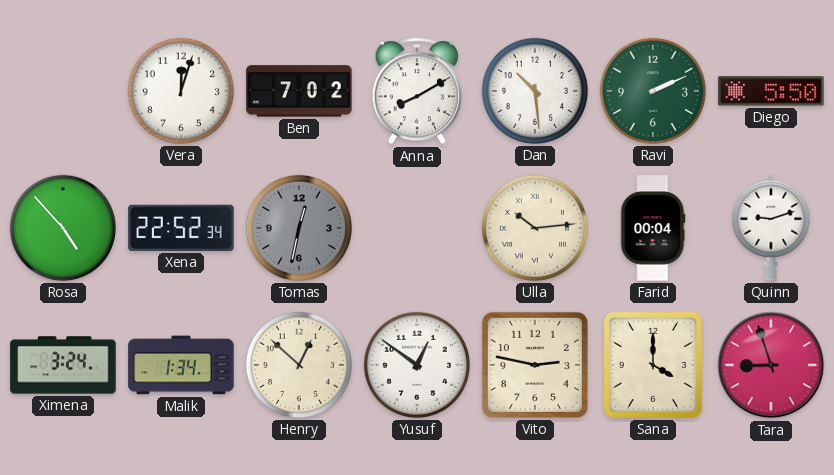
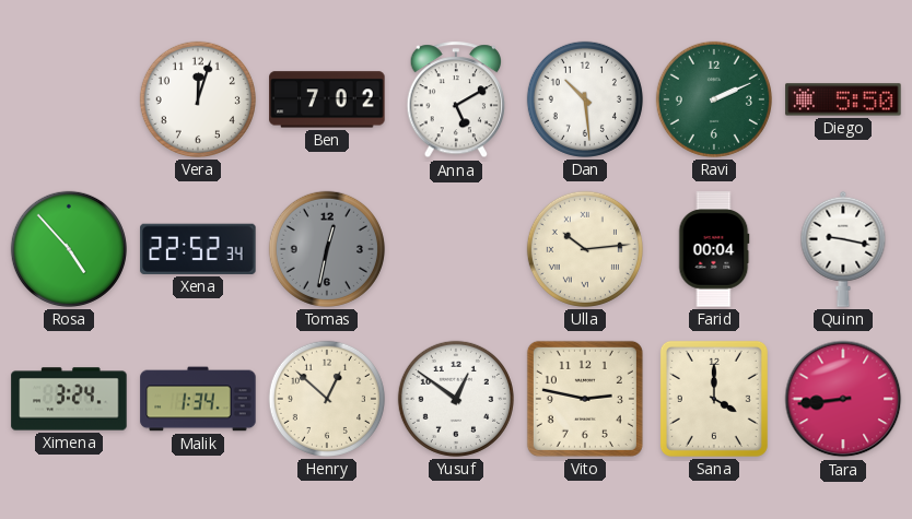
Anna: 8:10 -> 5:10 (456, 101)
Quinn: 9:12 -> 9:17 (843, 249)
Tara: 8:57 -> 8:44 (843, 399)
